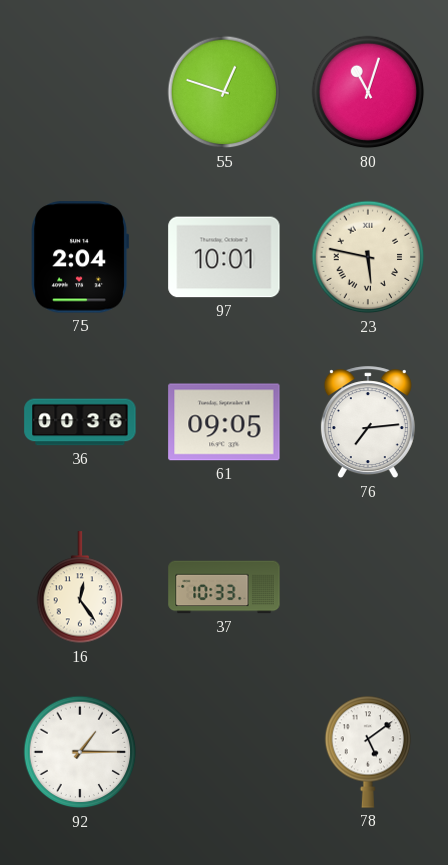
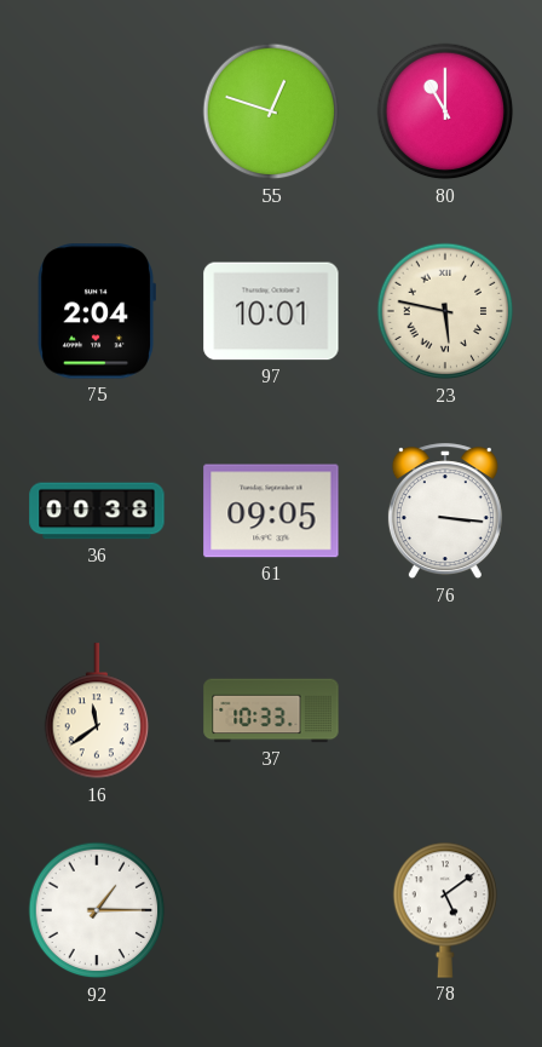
80: 11:03 -> 11:00 (445, 111)
36: 00:36 -> 00:38 (97, 511)
76: 7:14 -> 3:16 (445, 512)
16: 12:24 -> 11:39 (97, 712)
